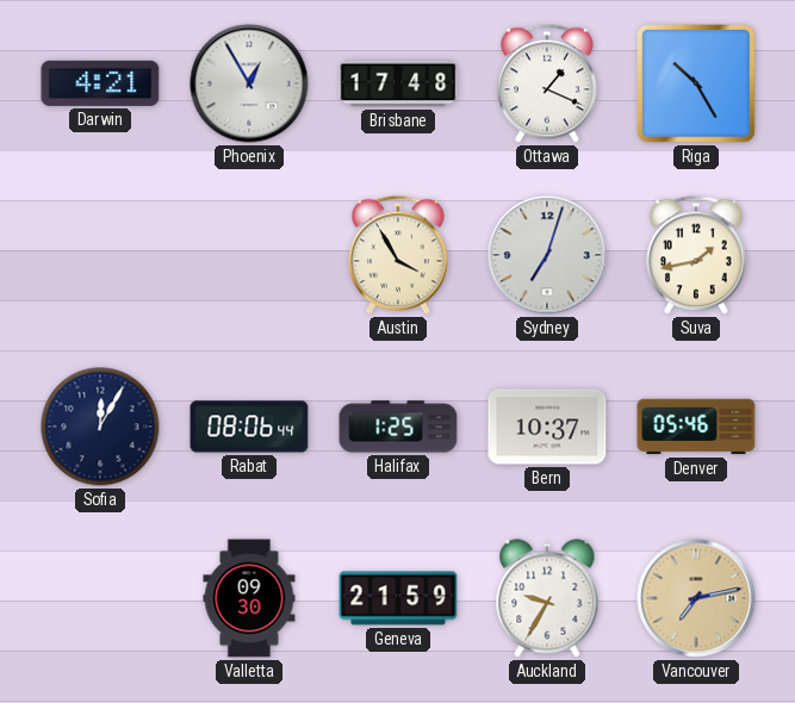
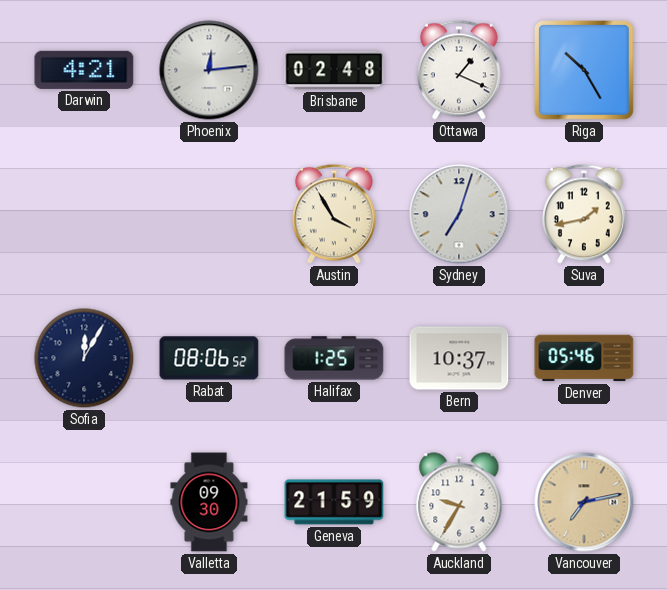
Phoenix: 12:55 -> 12:14 (209, 70)
Brisbane: 17:48 -> 02:48 (334, 70)
Rabat: 08:06:44 -> 08:06:52 (209, 358)
